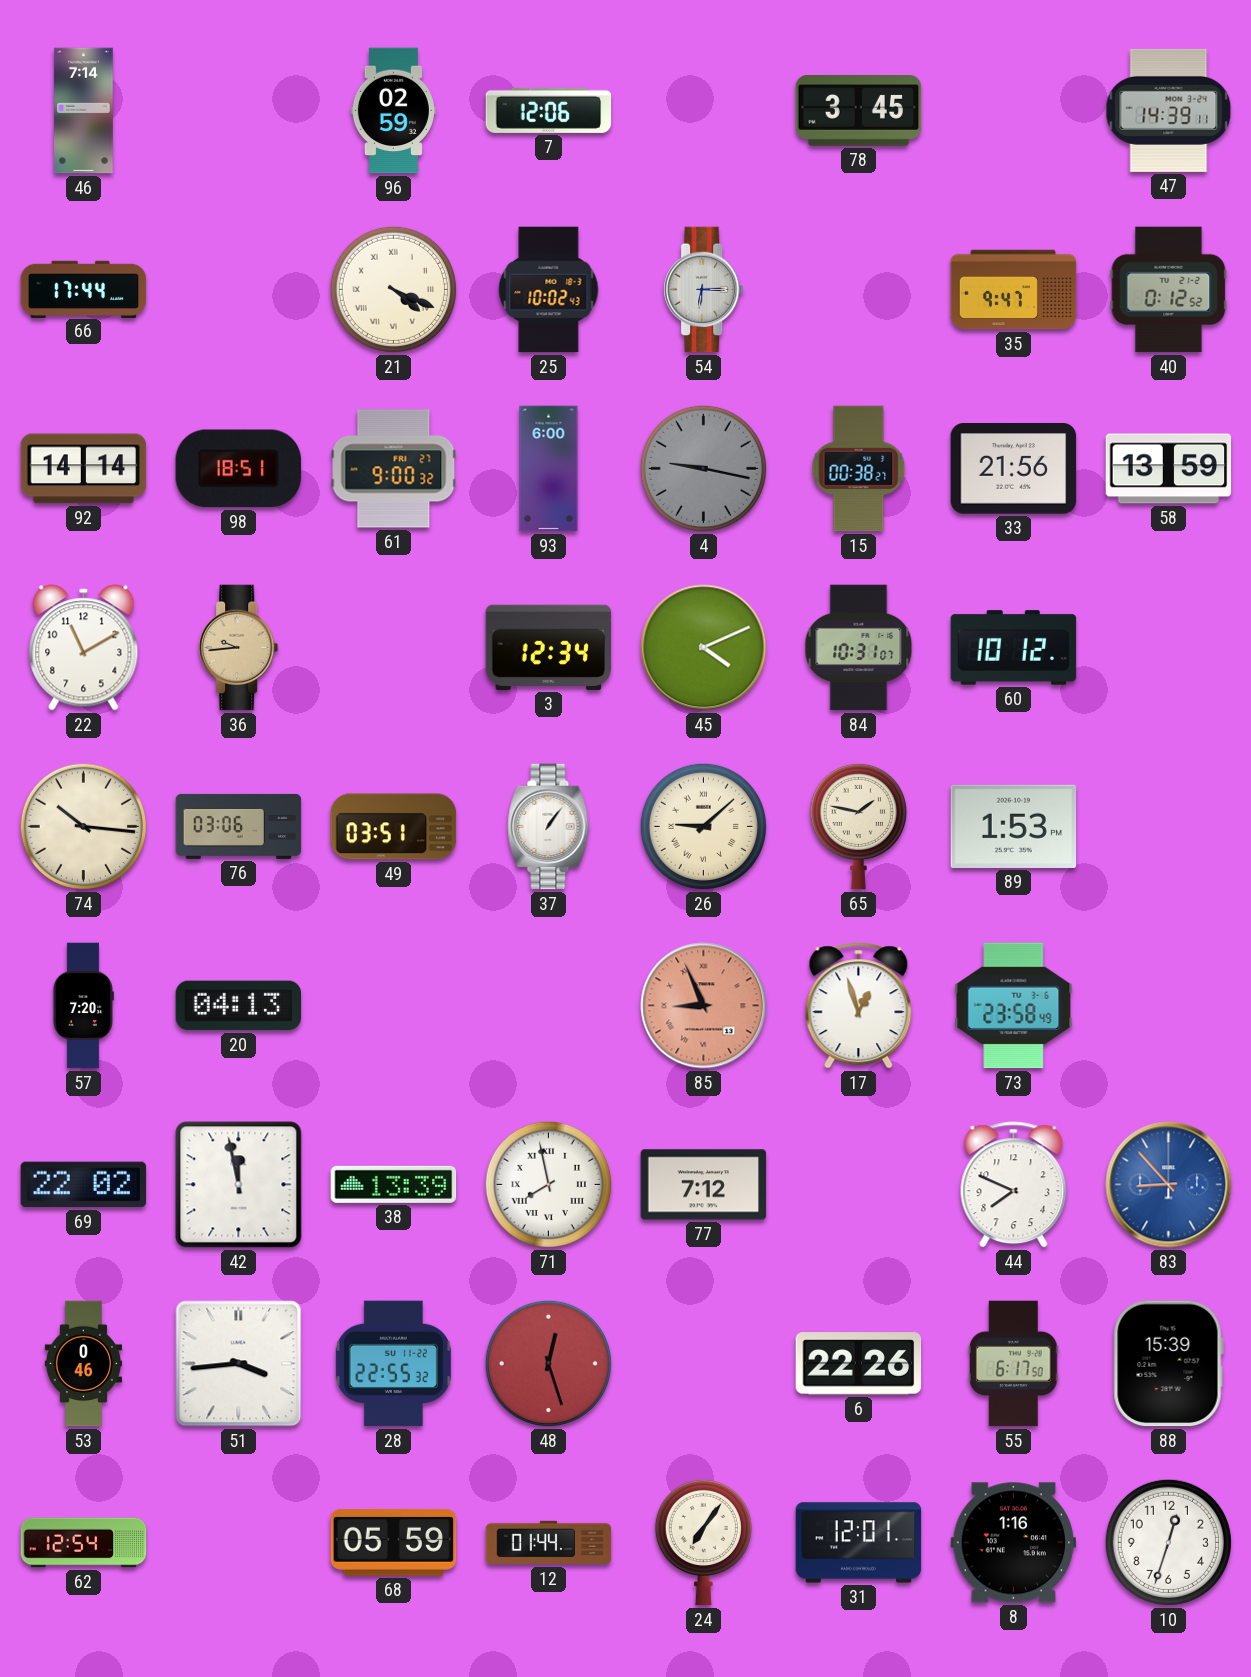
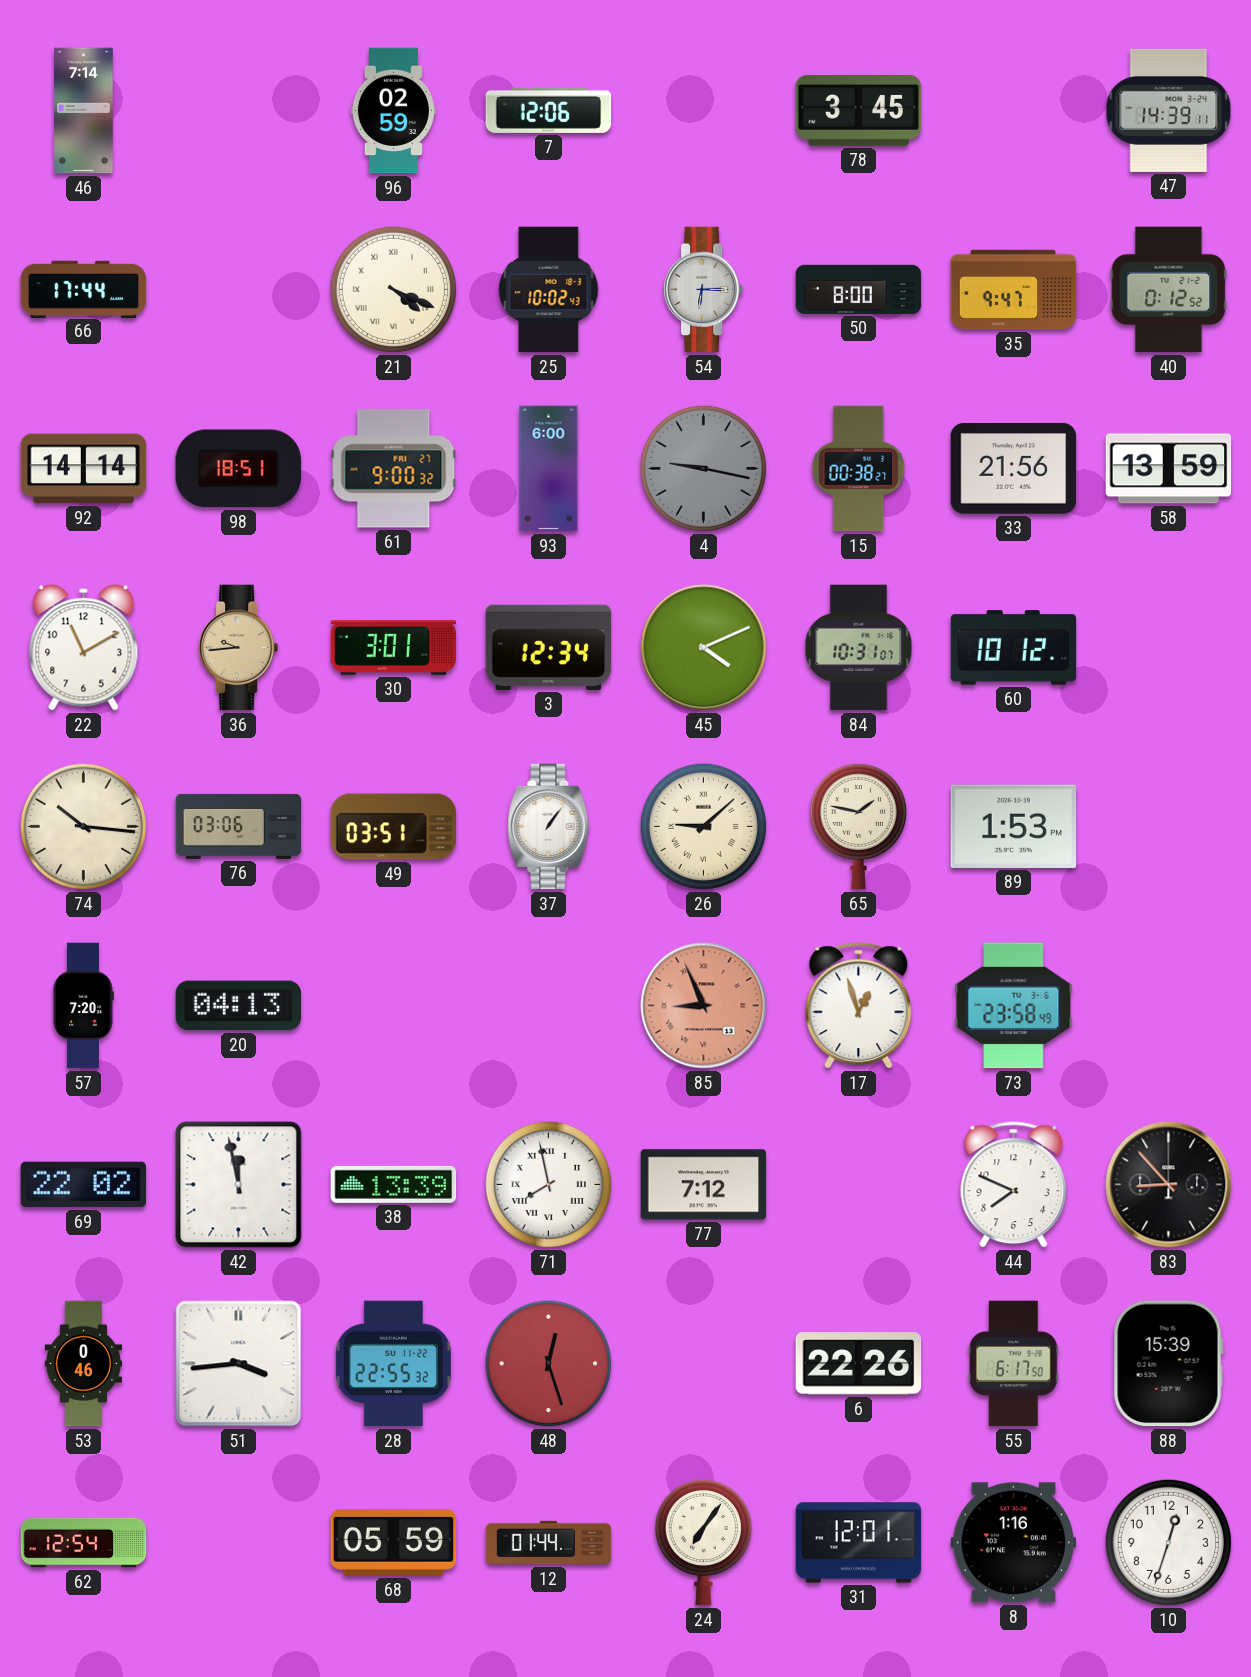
50: none -> 8:00 (859, 289)
30: none -> 3:01 (394, 647)
83 dial: blue -> black (1169, 1185)
